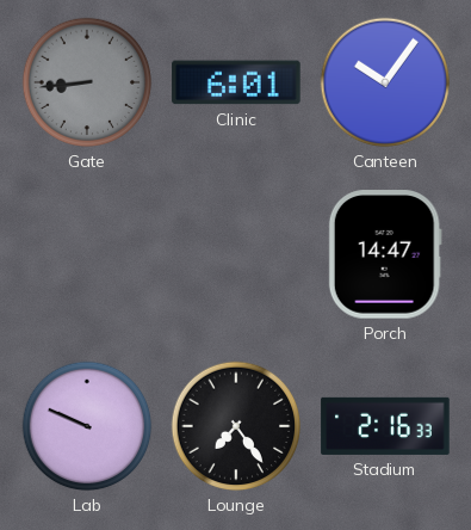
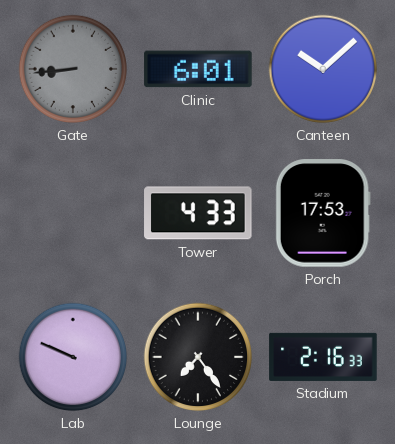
Canteen: 10:06 -> 10:08 (323, 69)
Tower: none -> 4:33 (198, 213)
Porch: 14:47 -> 17:53 (323, 213)
